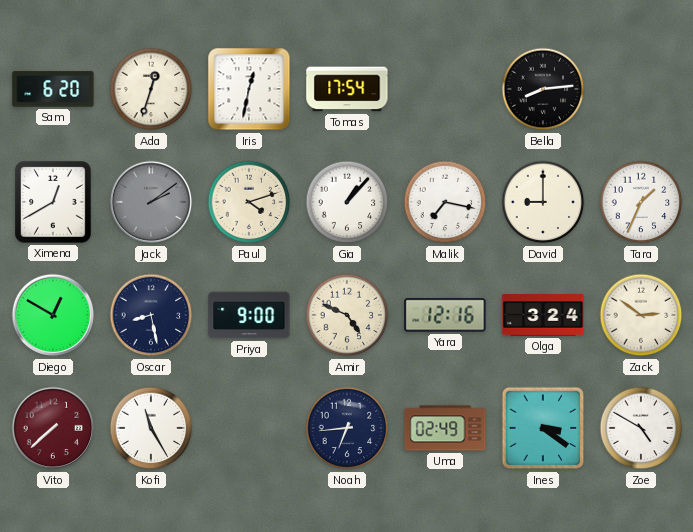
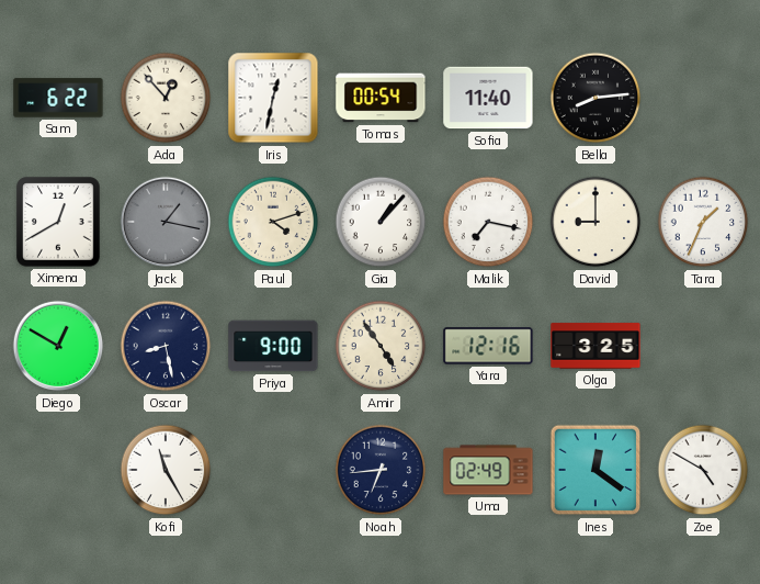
Sam: 6:20 -> 6:22 (58, 98)
Ada: 12:33 -> 12:53 (166, 98)
Tomas: 17:54 -> 00:54 (381, 98)
Sofia: none -> 11:40 (488, 98)
Jack: 2:09 -> 1:17 (166, 222)
Amir: 4:49 -> 4:54 (381, 346)
Olga: 3:24 -> 3:25 (595, 346)
Zack: 2:51 -> none (641, 315)
Vito: 7:38 -> none (53, 428)
Ines: 3:21 -> 12:21 (595, 470)
